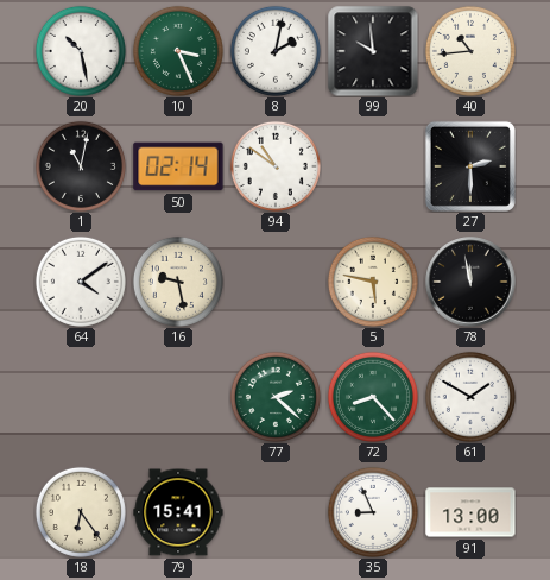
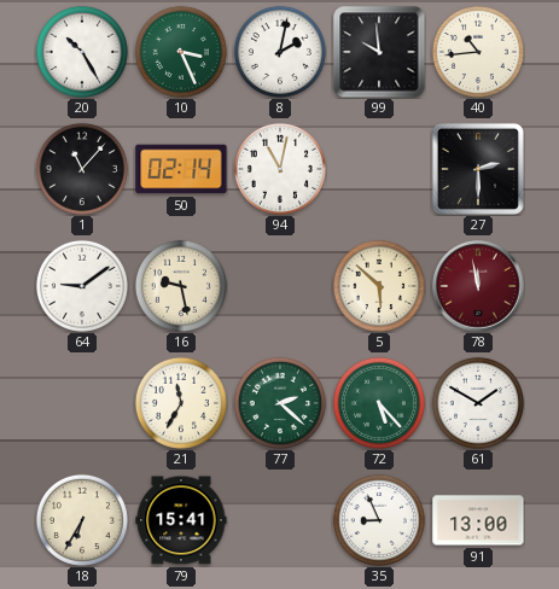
20: 10:28 -> 10:25 (82, 52)
1: 11:02 -> 11:07 (82, 169)
94: 10:51 -> 11:02 (280, 169)
64: 4:09 -> 9:09 (82, 286)
5: 5:47 -> 5:52 (379, 286)
78 dial: black -> burgundy (478, 286)
21: none -> 11:35 (181, 403)
72: 8:23 -> 5:23 (379, 403)
18: 6:24 -> 6:35 (82, 520)
